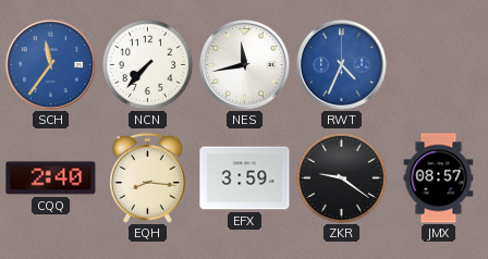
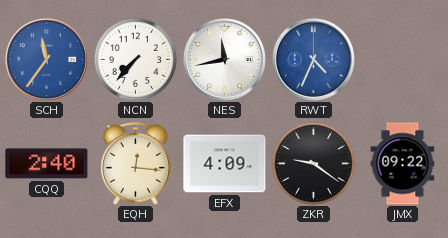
EQH: 8:16 -> 12:16 (136, 164)
EFX: 3:59 -> 4:09 (225, 164)
JMX: 08:57 -> 09:22 (403, 164)
